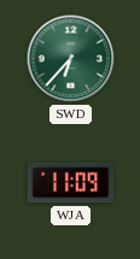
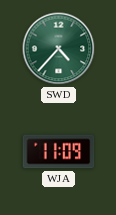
SWD: 6:37 -> 4:37 (59, 49)
